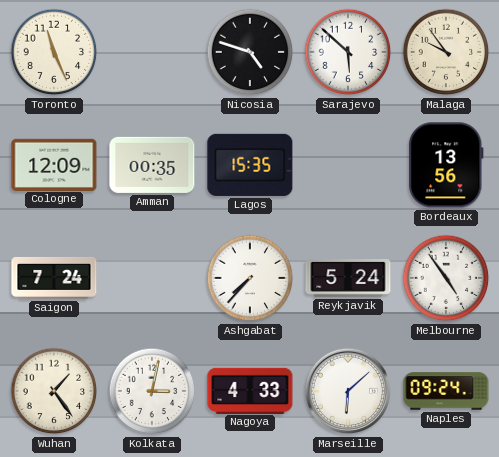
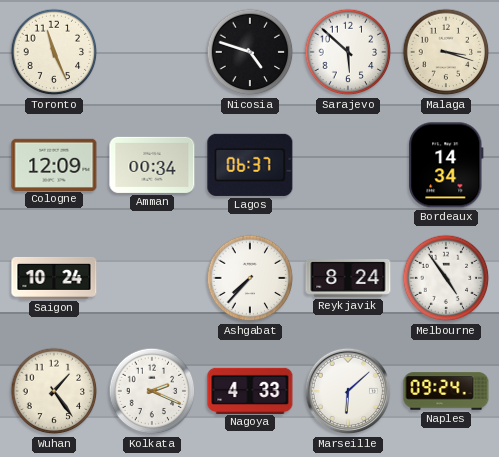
Malaga: 9:54 -> 3:18 (446, 52)
Amman: 00:35 -> 00:34 (152, 165)
Lagos: 15:35 -> 06:37 (250, 165)
Bordeaux: 13:56 -> 14:34 (446, 165)
Saigon: 7:24 -> 10:24 (54, 278)
Reykjavik: 5:24 -> 8:24 (348, 279)
Kolkata: 3:02 -> 2:19 (152, 391)
